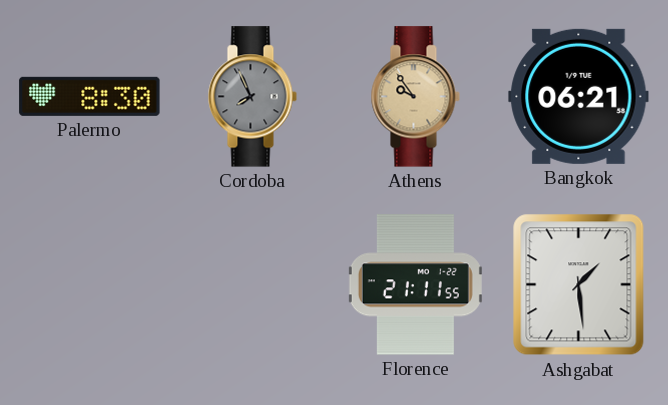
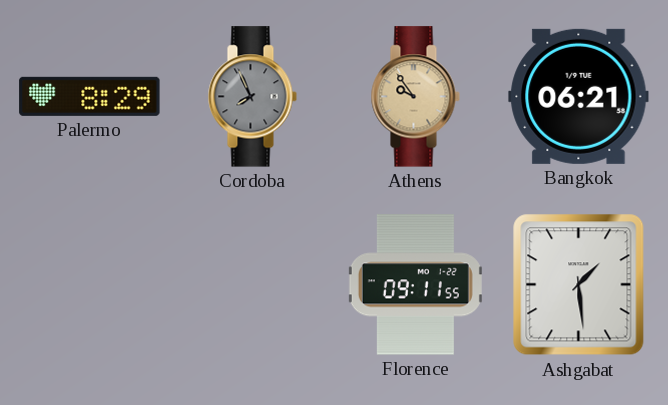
Palermo: 8:30 -> 8:29 (90, 96)
Florence: 21:11 -> 09:11 (415, 285)
